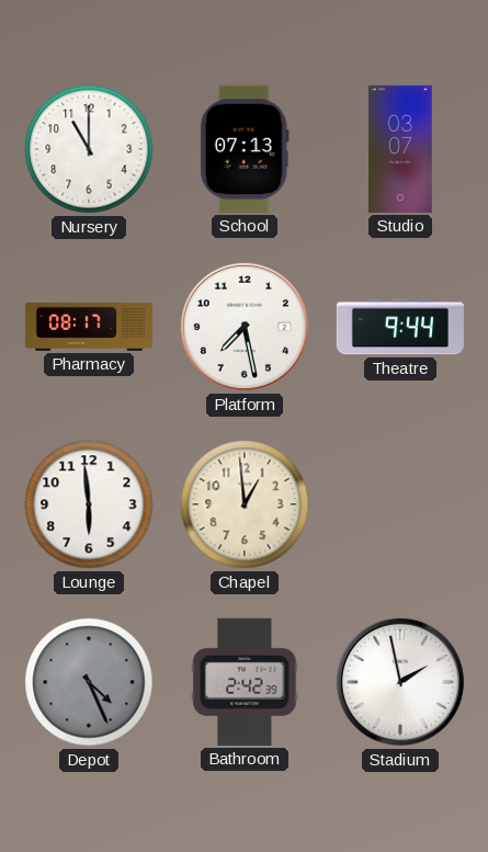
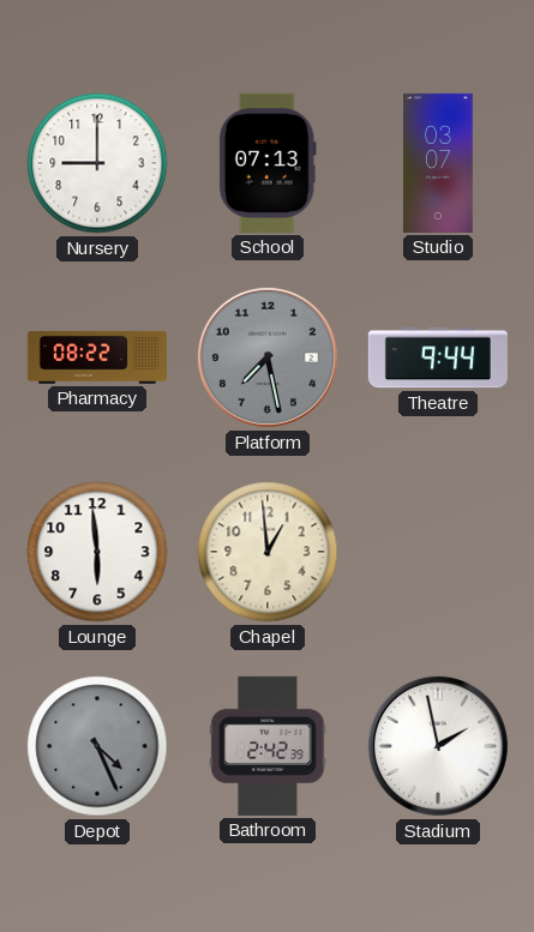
Nursery: 11:00 -> 9:00 (97, 163)
Pharmacy: 08:17 -> 08:22 (97, 357)
Platform dial: white -> grey (268, 357)
